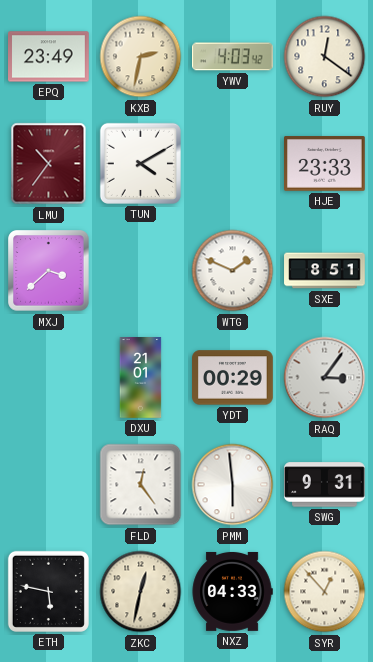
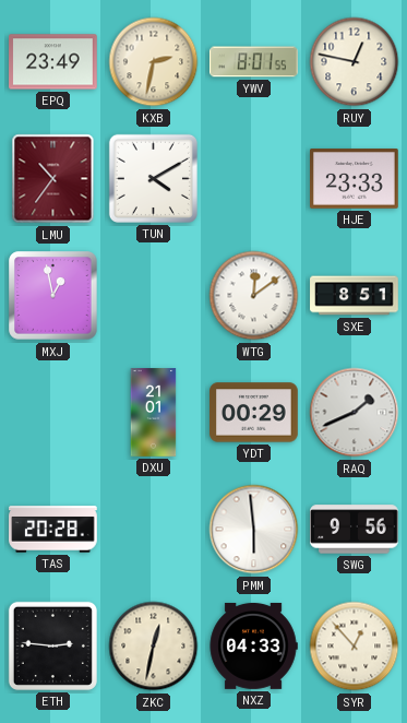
YWV: 4:03 -> 8:01 (254, 62)
RUY: 12:21 -> 12:47 (355, 62)
MXJ: 3:38 -> 12:58 (53, 296)
WTG: 1:49 -> 12:09 (254, 296)
RAQ: 3:06 -> 1:41 (355, 413)
TAS: none -> 20:28 (53, 530)
FLD: 12:24 -> none (141, 485)
SWG: 9:31 -> 9:56 (355, 530)
ETH: 5:47 -> 2:46 (52, 645)
